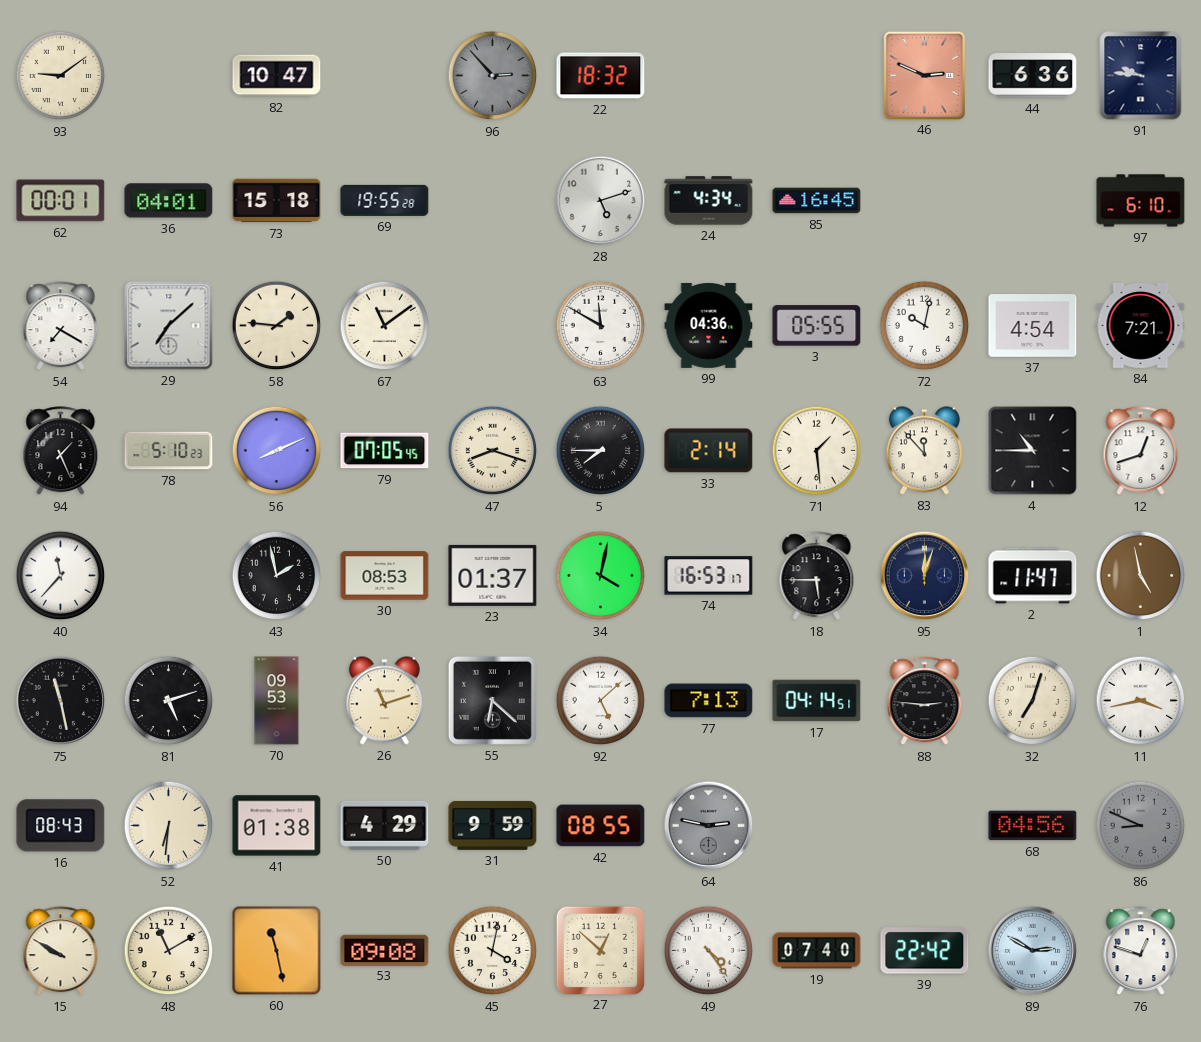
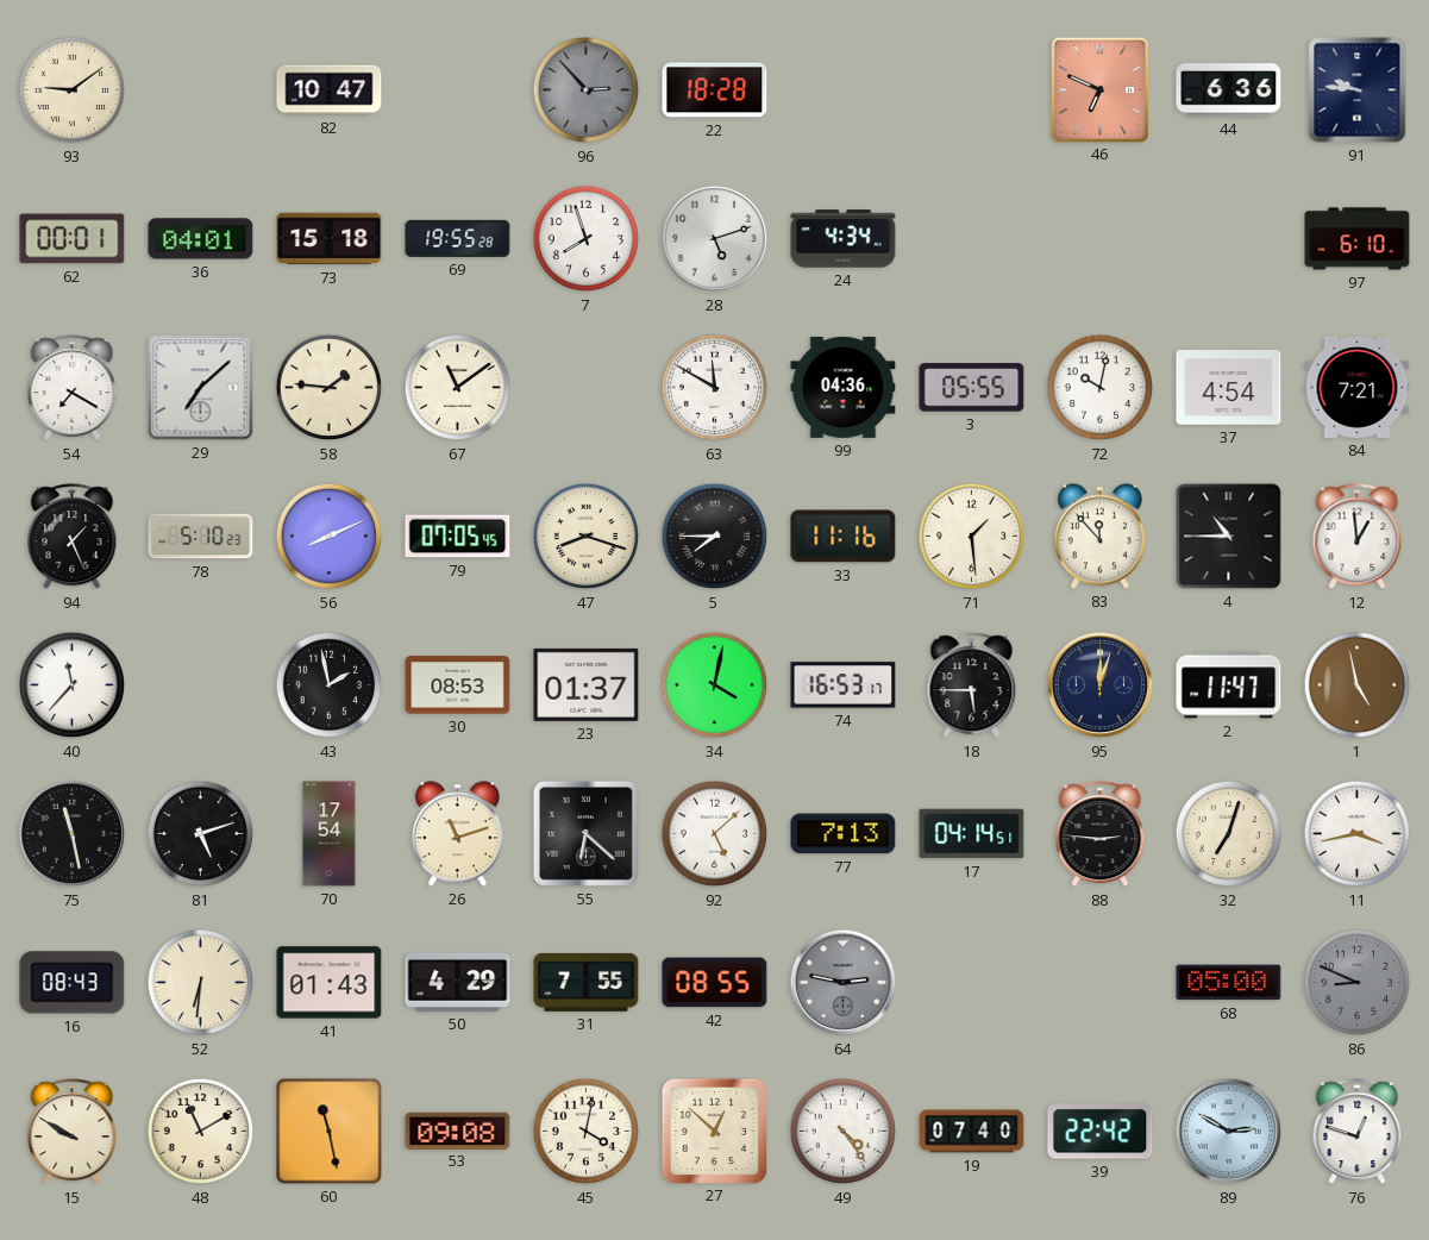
22: 18:32 -> 18:28 (715, 90)
46: 2:49 -> 6:49 (1099, 89)
7: none -> 7:57 (587, 239)
85: 16:45 -> none (817, 201)
33: 2:14 -> 11:16 (844, 537)
12: 12:42 -> 12:59 (1358, 537)
70: 09:53 -> 17:54 (330, 834)
41: 01:38 -> 01:43 (330, 983)
31: 9:59 -> 7:55 (587, 982)
68: 04:56 -> 05:00 (1229, 983)
